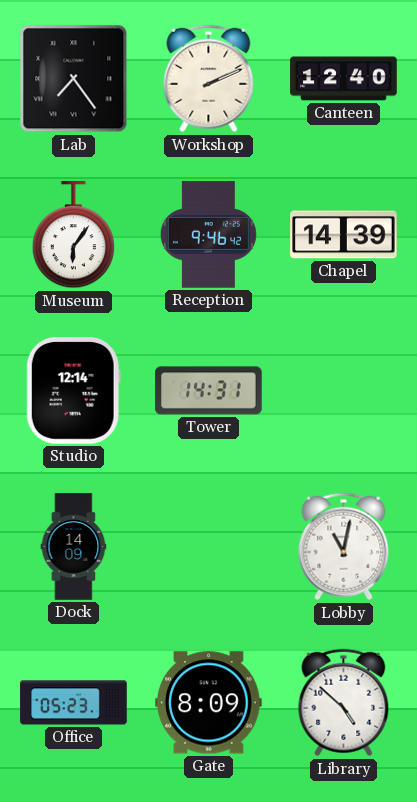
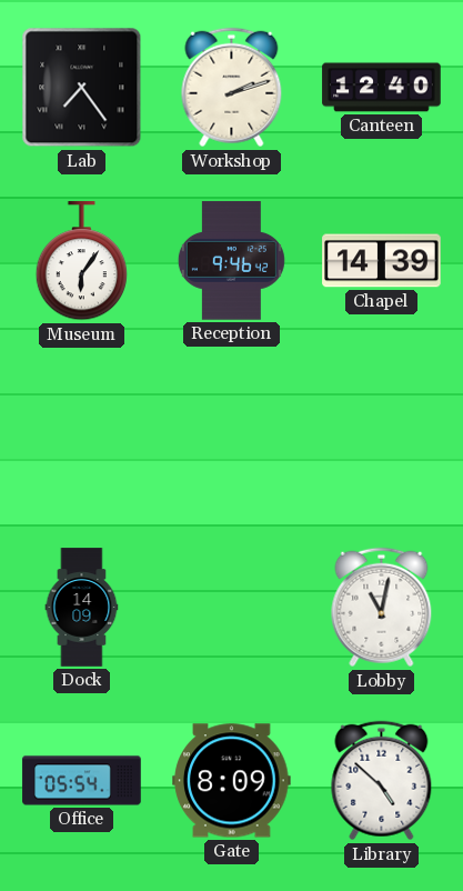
Workshop: 2:11 -> 2:12 (232, 88)
Studio: 12:14 -> none (73, 391)
Tower: 14:31 -> none (209, 391)
Office: 05:23 -> 05:54 (82, 781)
